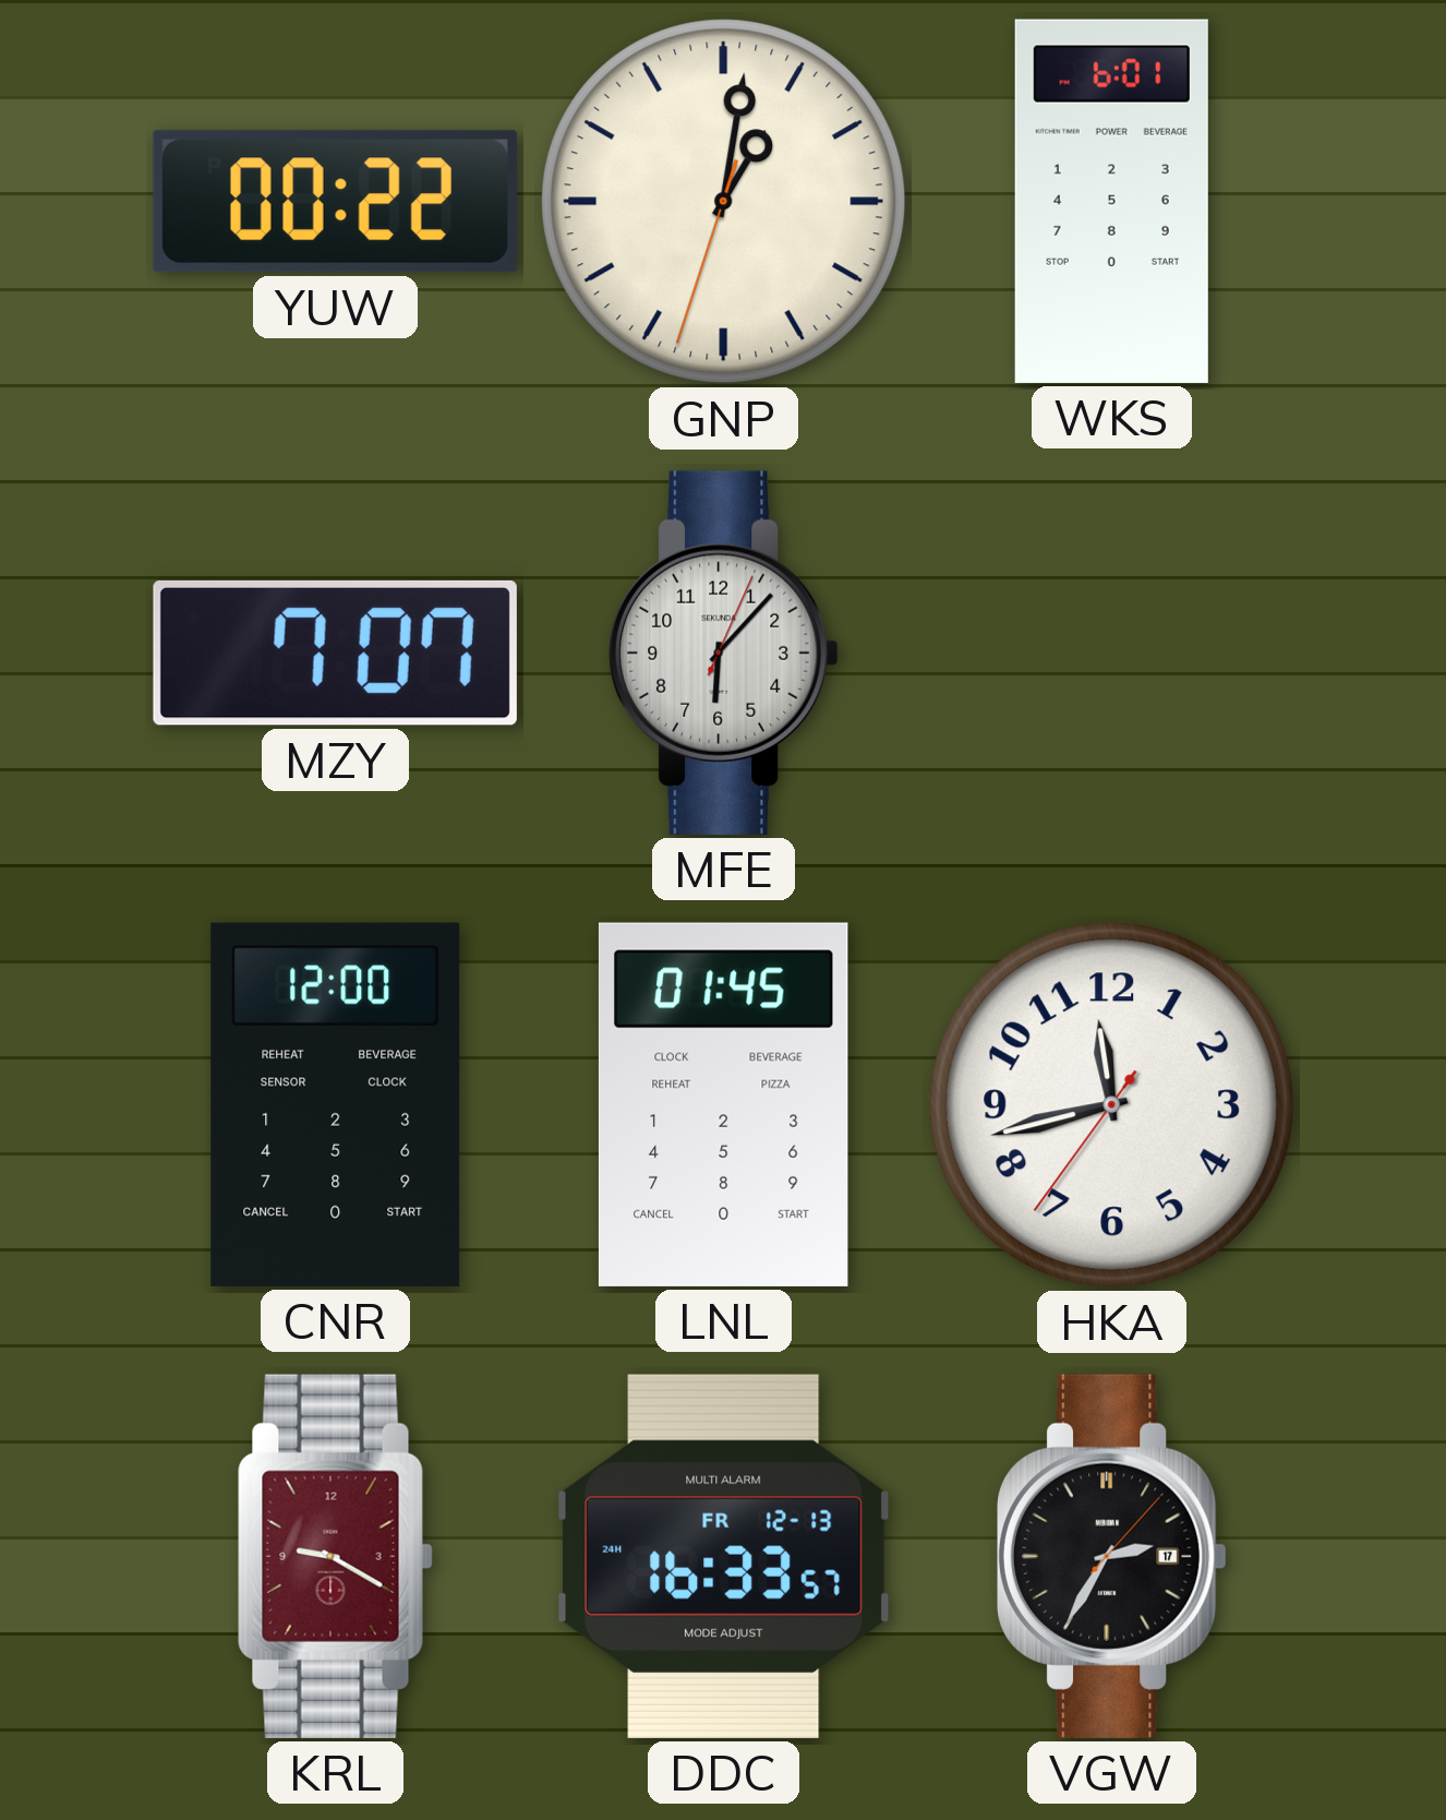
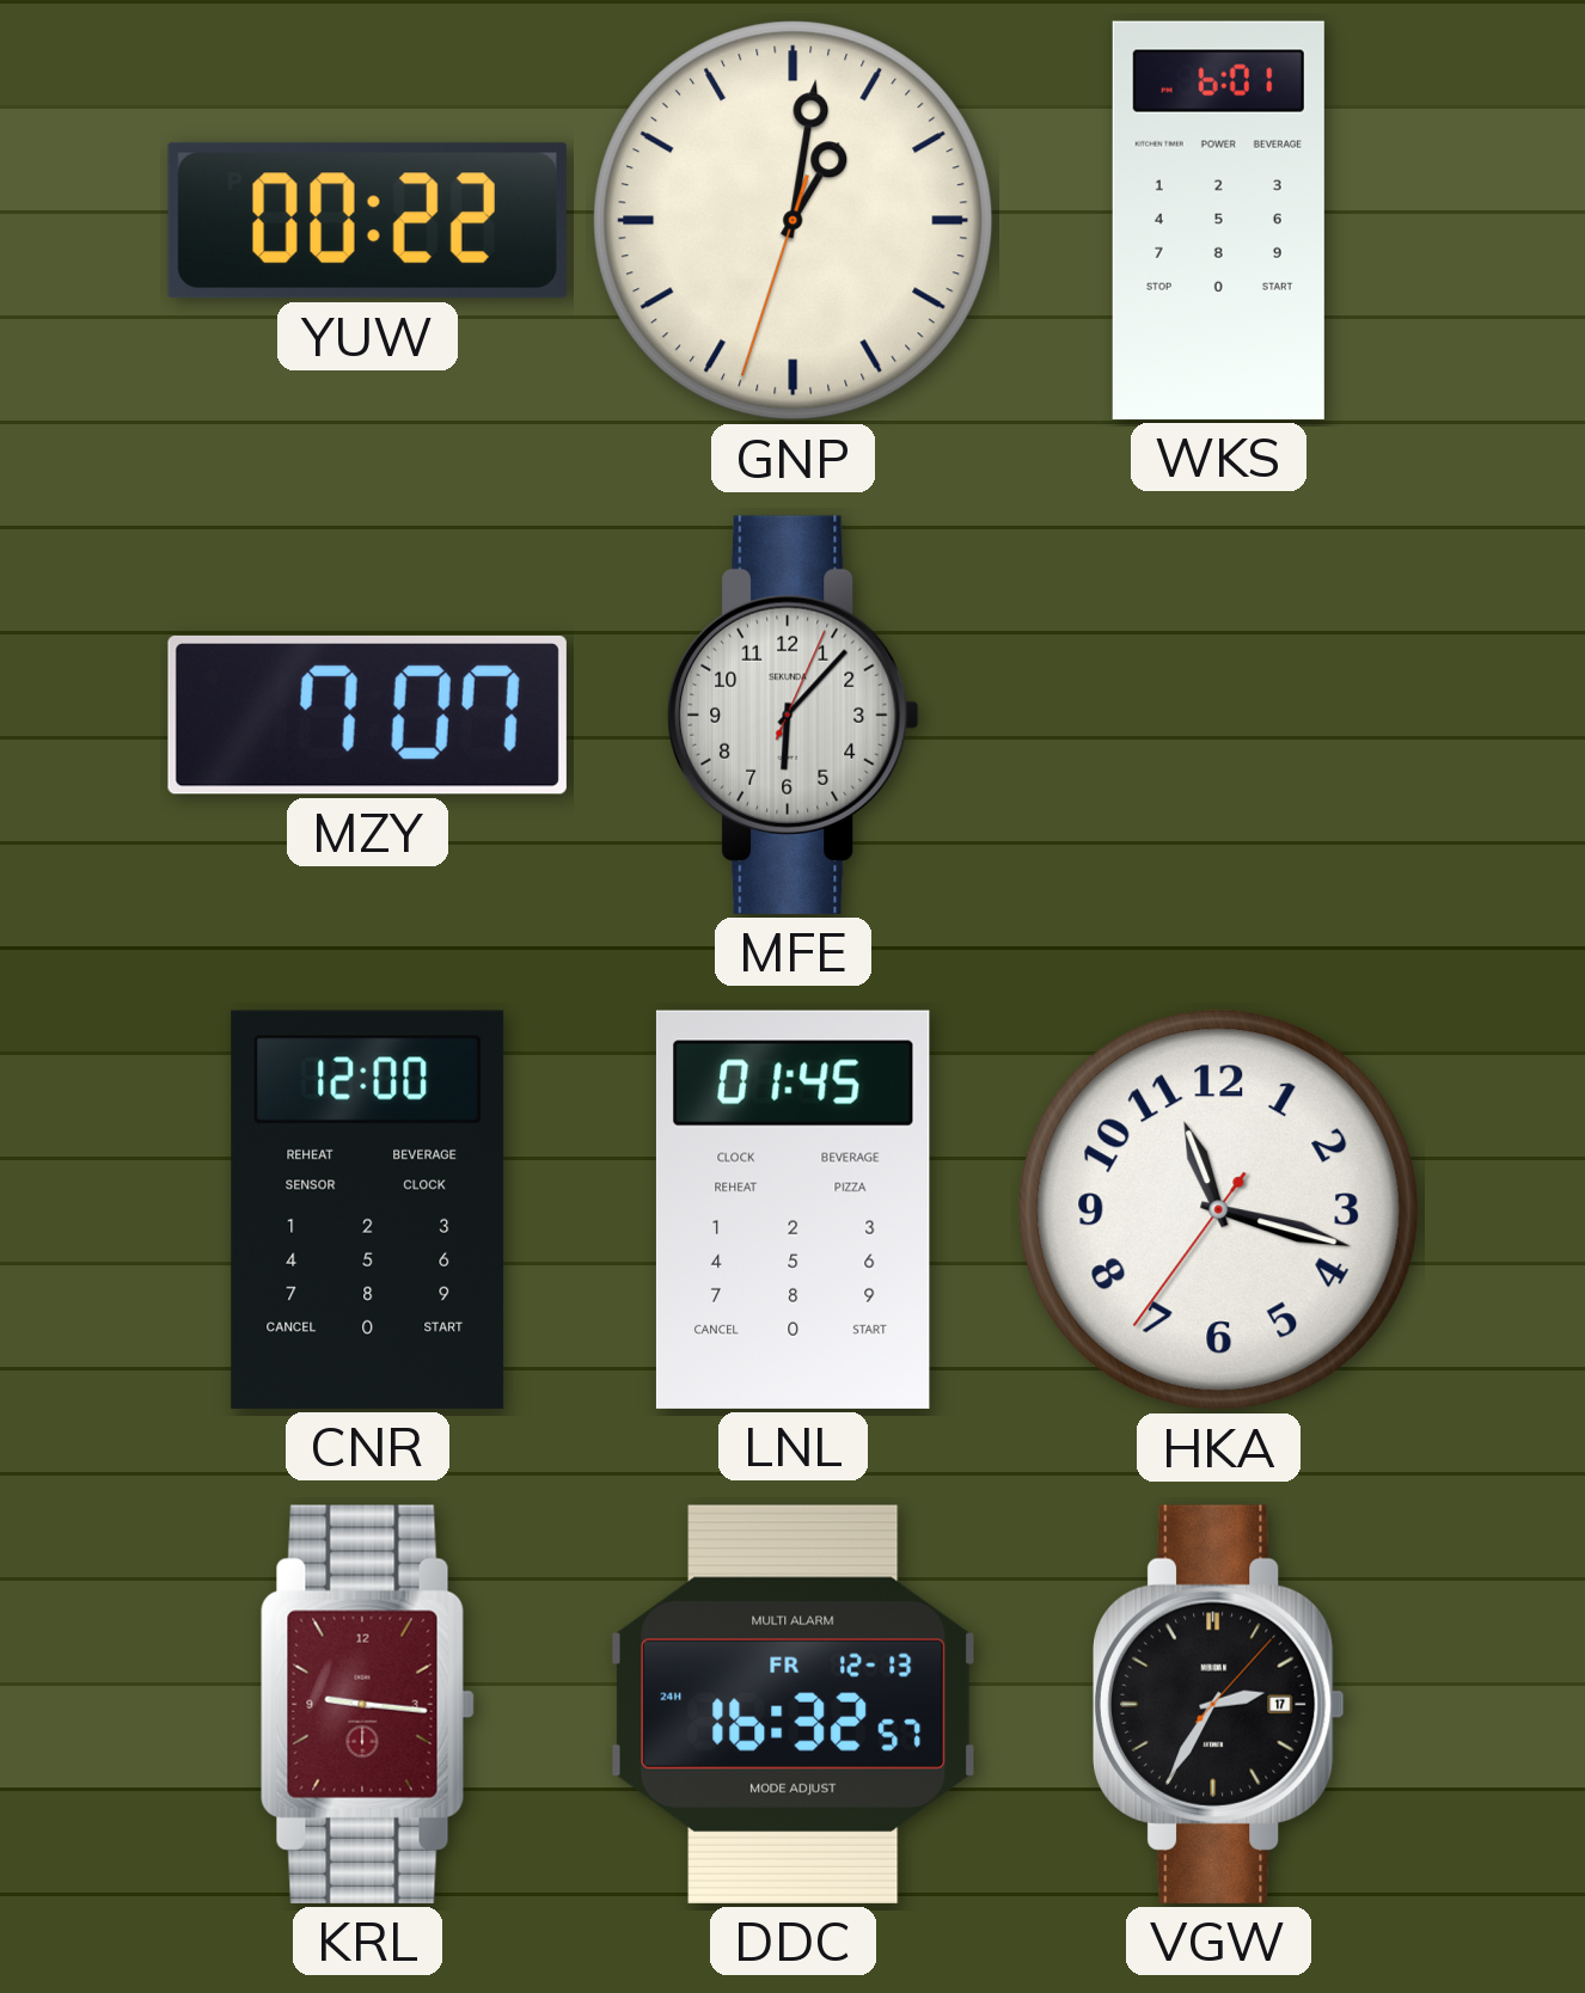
HKA: 11:42 -> 11:17 (1219, 1210)
KRL: 9:20 -> 9:16 (367, 1704)
DDC: 16:33 -> 16:32 (794, 1704)
